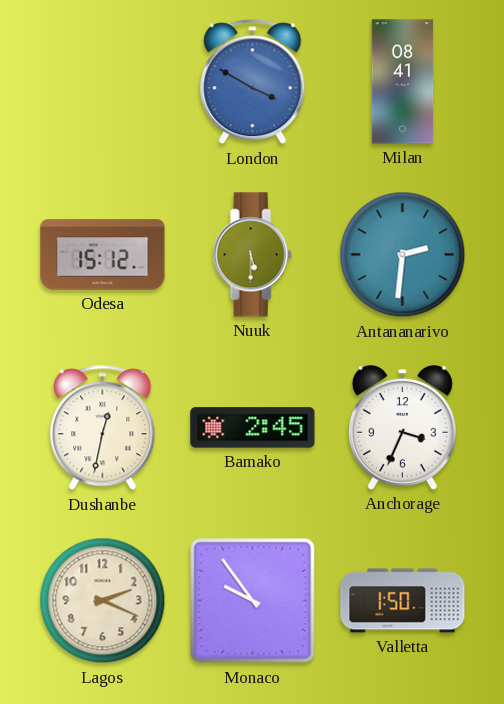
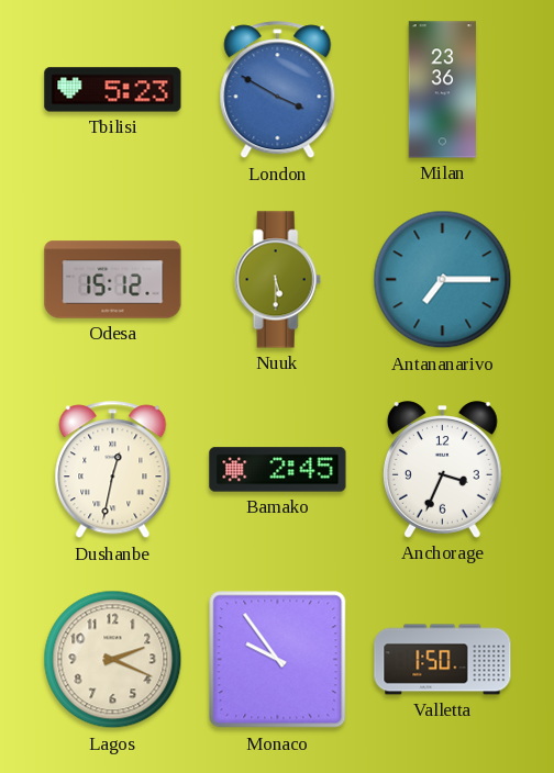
Tbilisi: none -> 5:23 (113, 90)
Milan: 08:41 -> 23:36 (443, 90)
Antananarivo: 2:31 -> 7:15 (443, 280)
